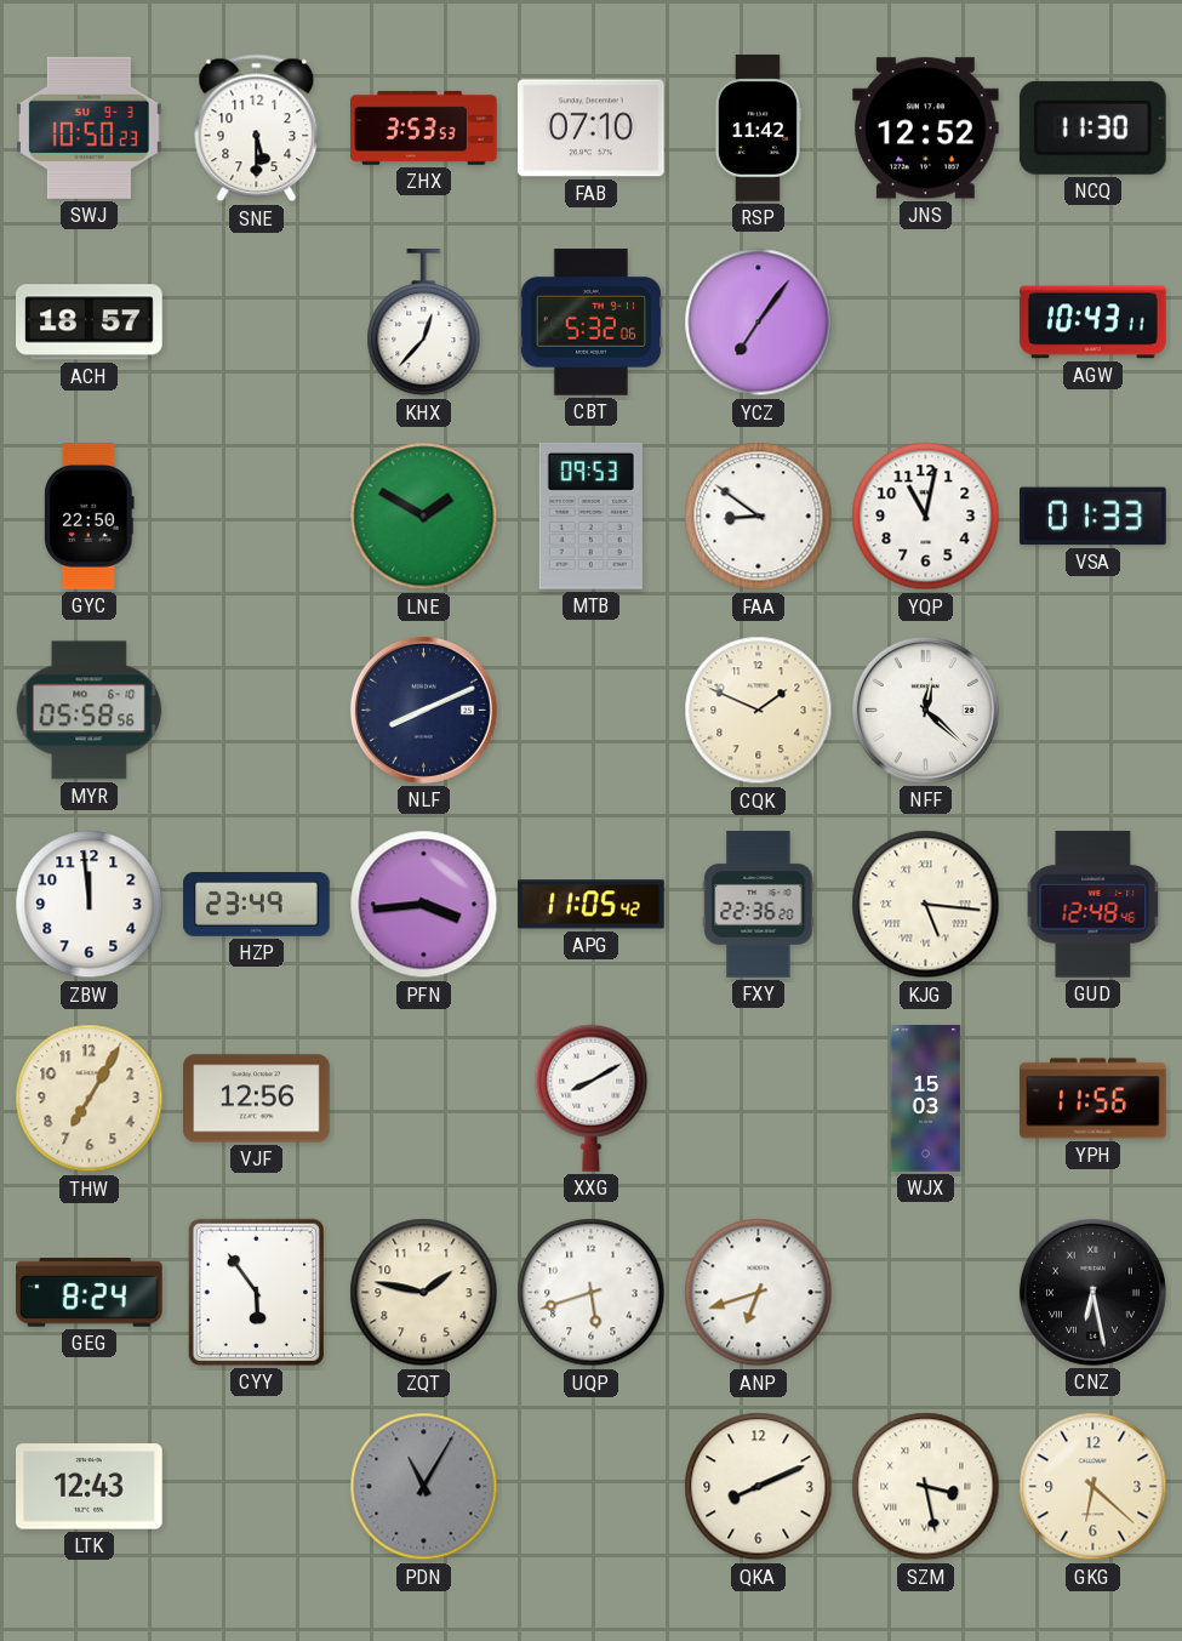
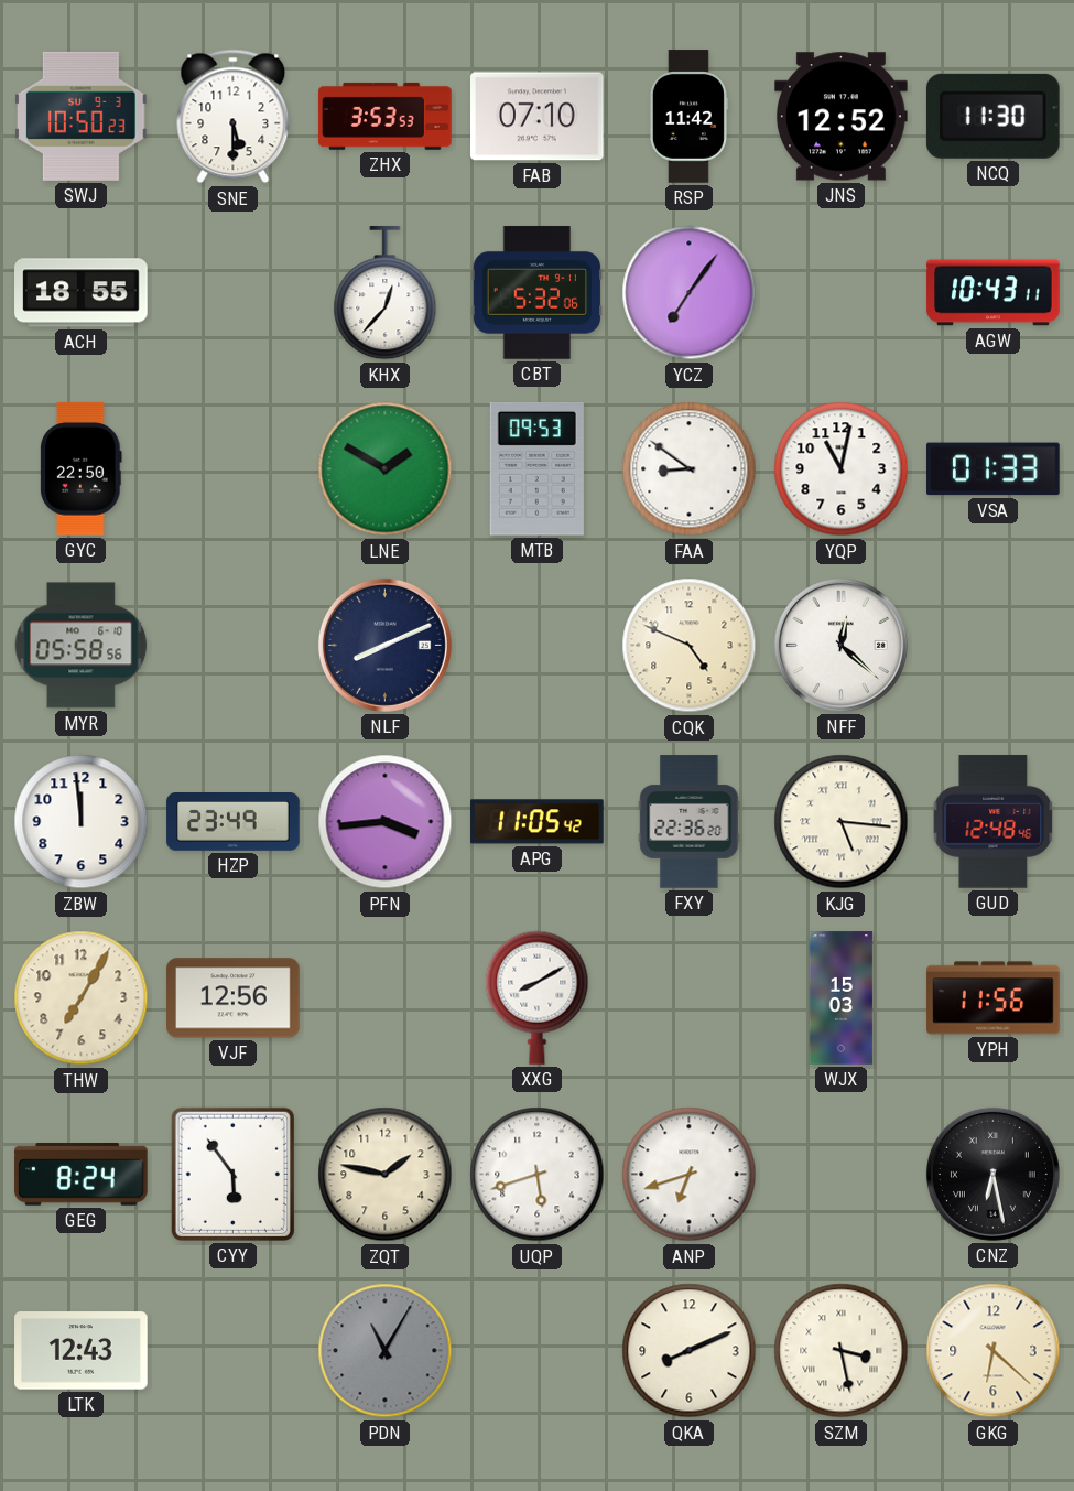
ACH: 18:57 -> 18:55 (82, 293)
CQK: 1:49 -> 4:49 (690, 646)
